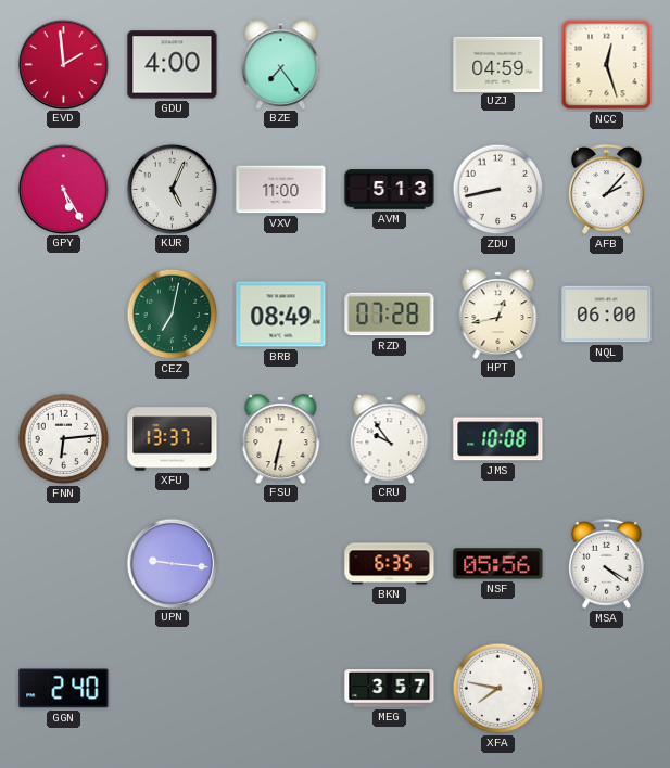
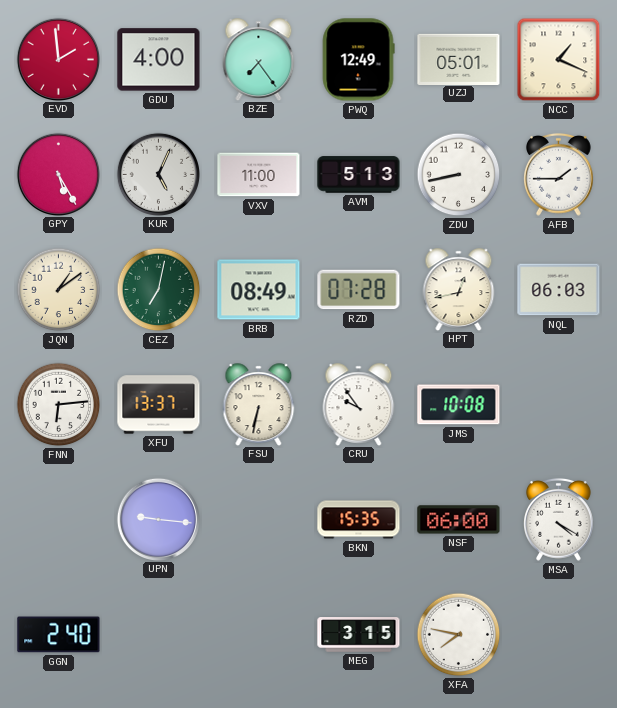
PWQ: none -> 12:49 (358, 60)
UZJ: 04:59 -> 05:01 (459, 59)
NCC: 12:27 -> 1:19 (559, 60)
AFB: 2:07 -> 1:45 (559, 174)
JQN: none -> 1:09 (59, 290)
NQL: 06:00 -> 06:03 (559, 290)
BKN: 6:35 -> 15:35 (359, 520)
NSF: 05:56 -> 06:00 (459, 520)
MEG: 3:57 -> 3:15 (359, 635)
